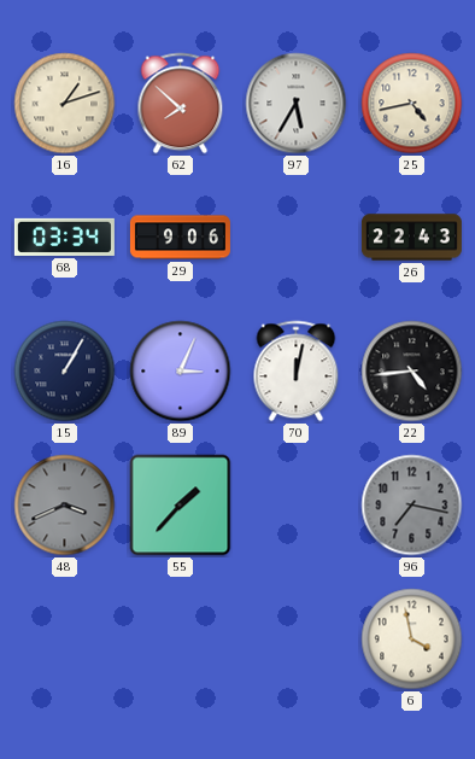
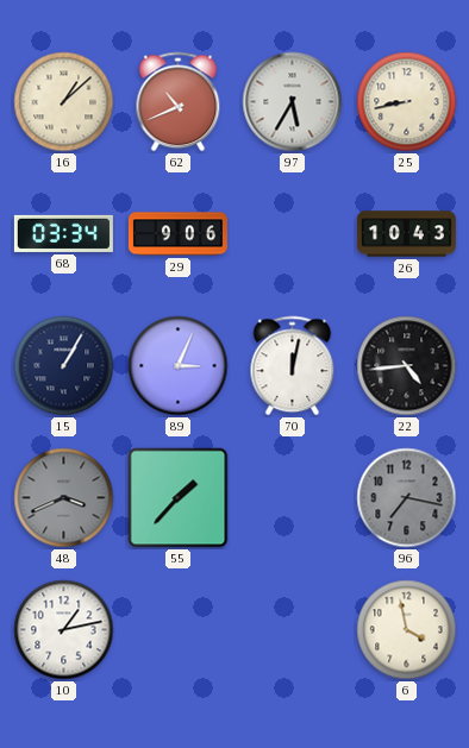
16: 1:12 -> 1:08 (64, 102)
62: 7:52 -> 10:41 (179, 102)
25: 4:43 -> 8:43 (407, 102)
26: 22:43 -> 10:43 (406, 234)
10: none -> 1:13 (64, 630)
